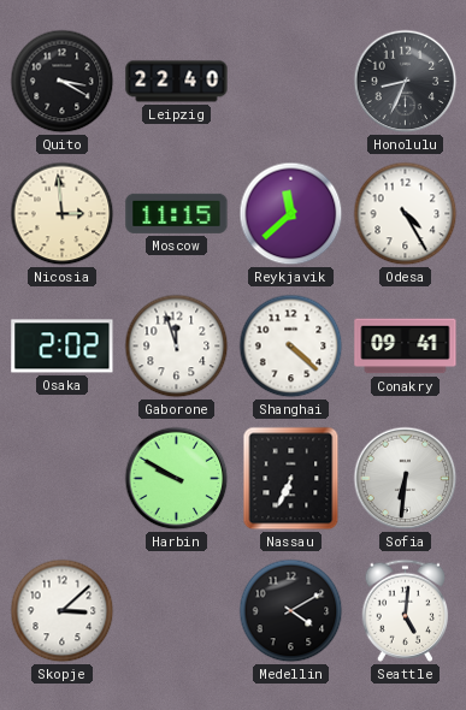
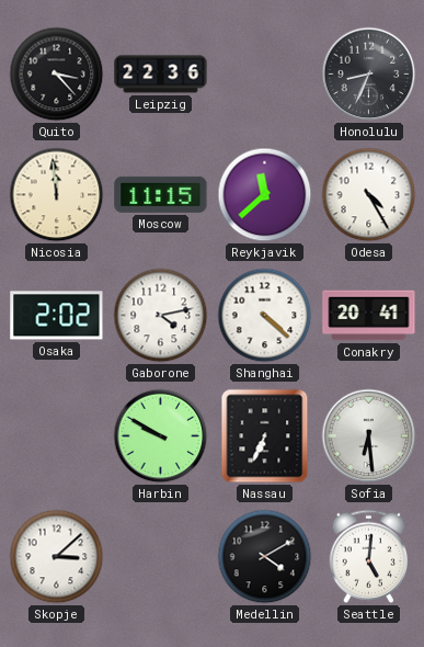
Quito: 3:20 -> 3:23 (57, 75)
Leipzig: 22:40 -> 22:36 (161, 75)
Nicosia: 2:59 -> 11:59 (57, 195)
Gaborone: 11:57 -> 4:13 (161, 316)
Conakry: 09:41 -> 20:41 (369, 316)
Sofia: 6:31 -> 6:29 (369, 436)
